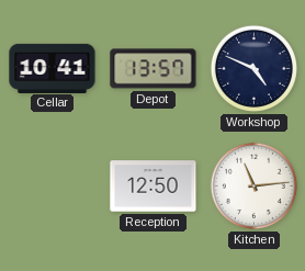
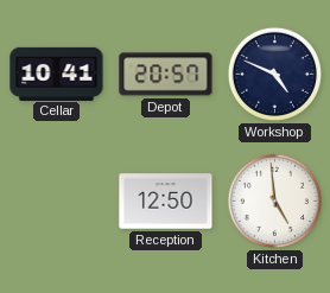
Depot: 13:57 -> 20:57 (166, 75)
Kitchen: 11:14 -> 4:59 (274, 200)
